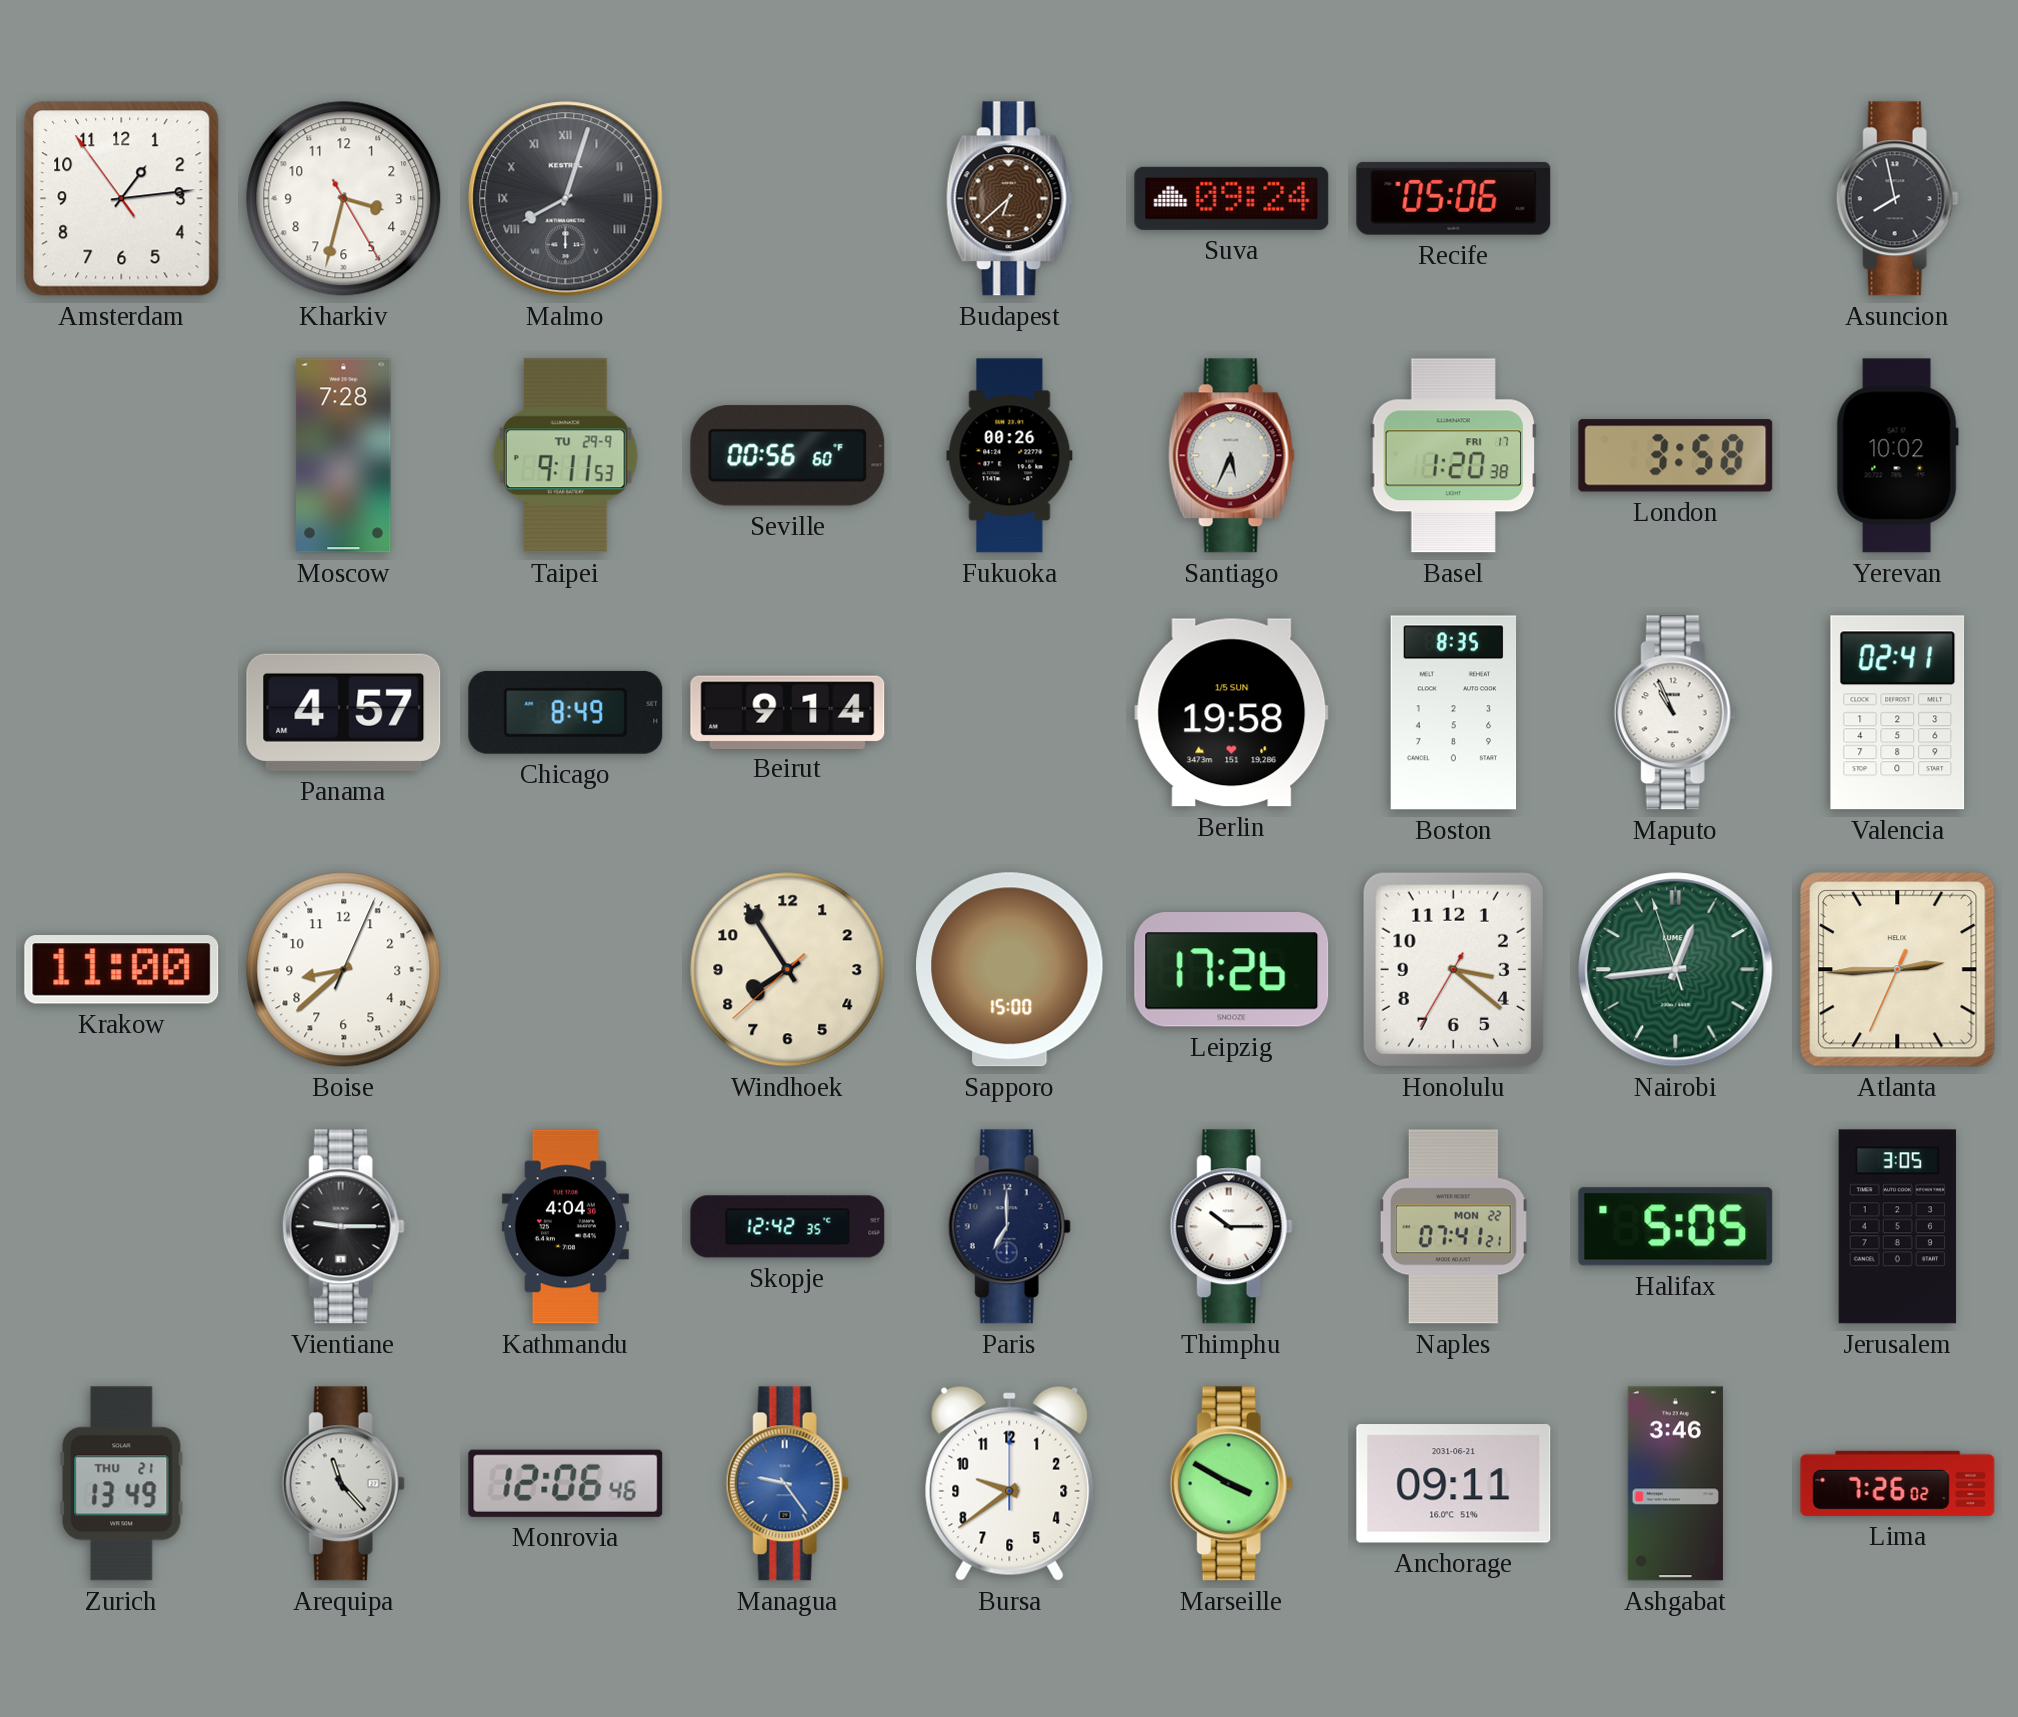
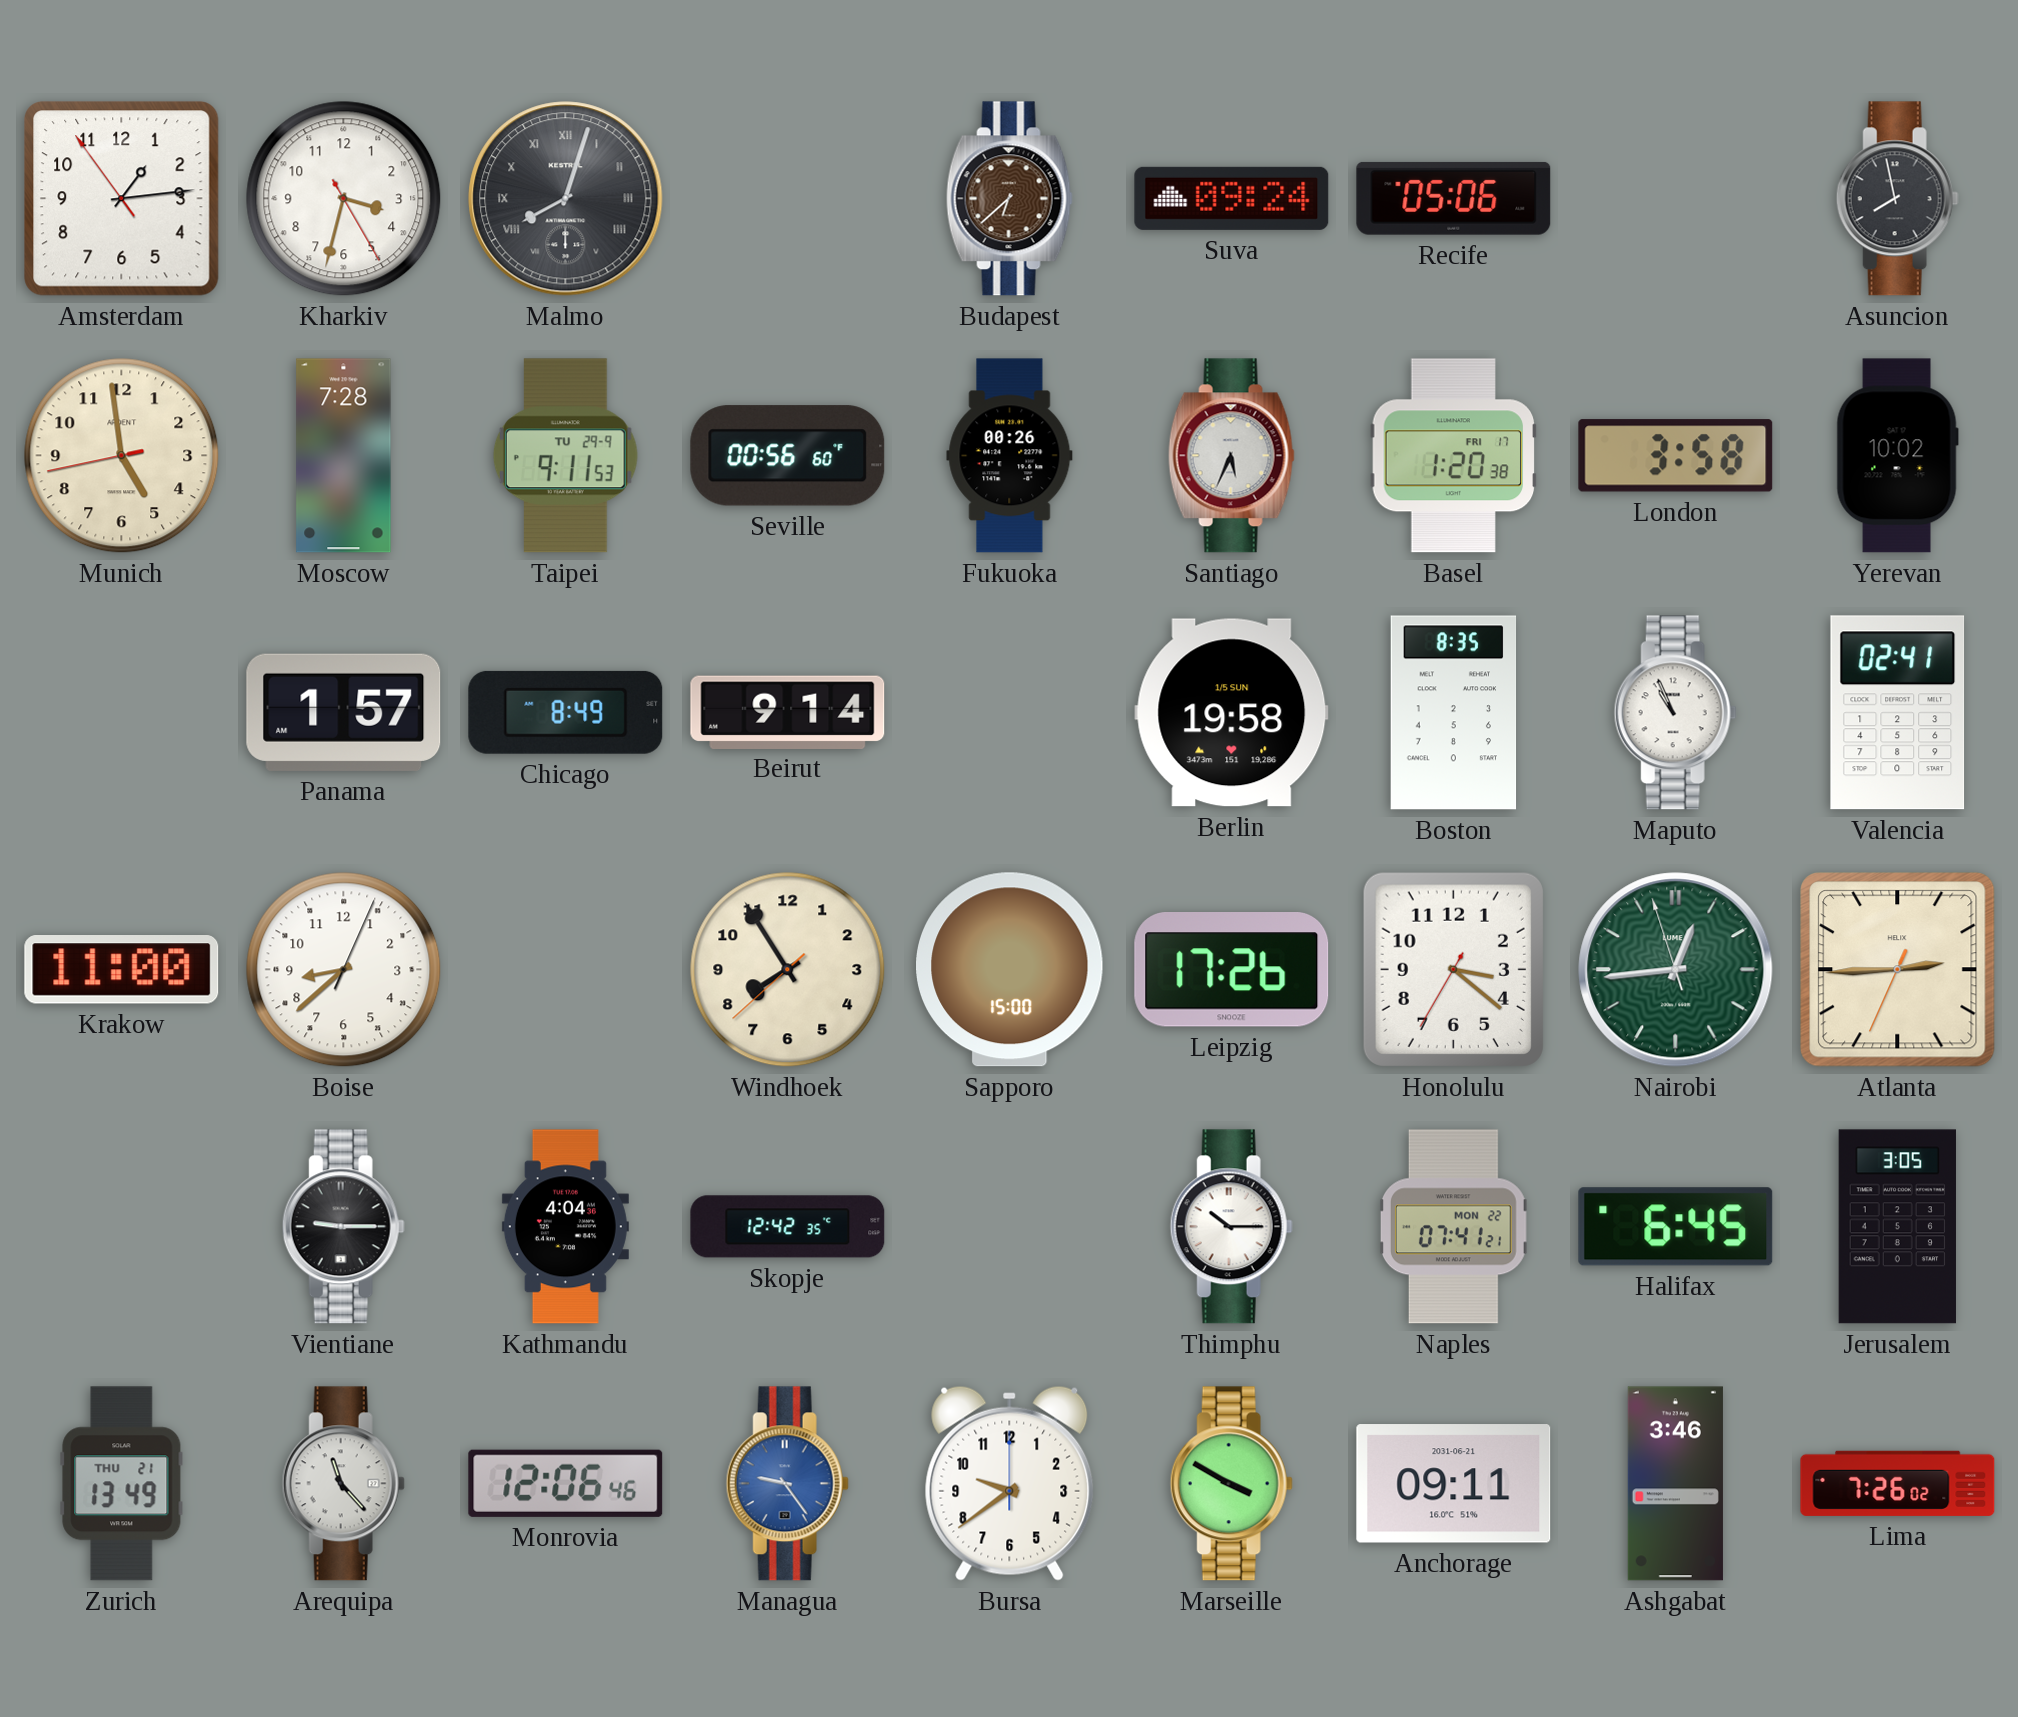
Munich: none -> 4:58 (122, 456)
Panama: 4:57 -> 1:57 (344, 712)
Paris: 7:00 -> none (1009, 1227)
Halifax: 5:05 -> 6:45 (1676, 1227)
